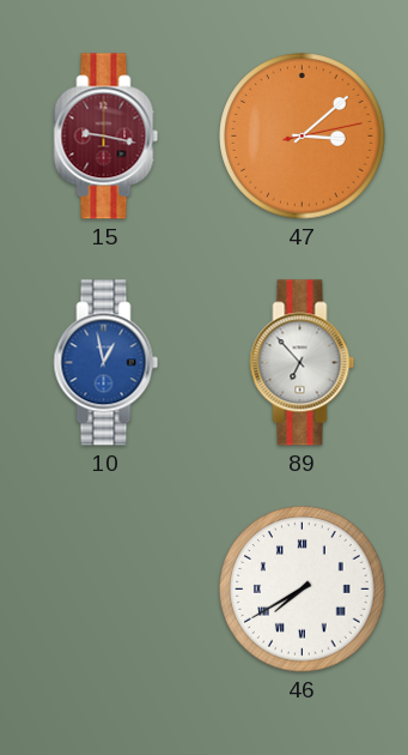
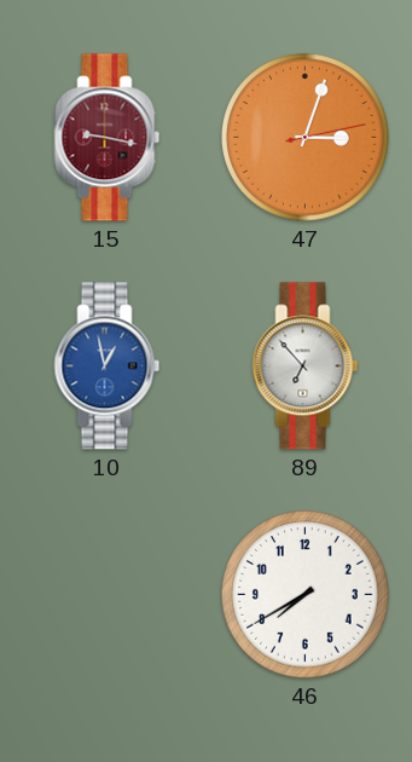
47: 3:08 -> 3:03 (306, 138)
46 numerals: Roman -> Arabic (306, 595)
